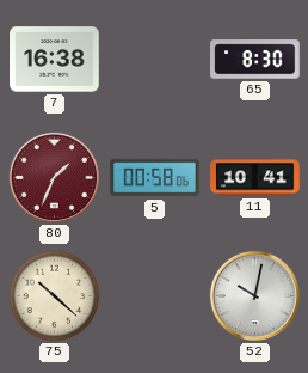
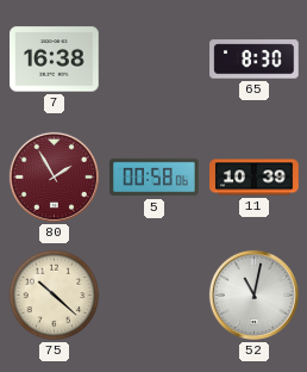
80: 1:34 -> 1:55 (54, 176)
11: 10:41 -> 10:39 (255, 178)
52: 10:02 -> 11:02 (253, 294)
